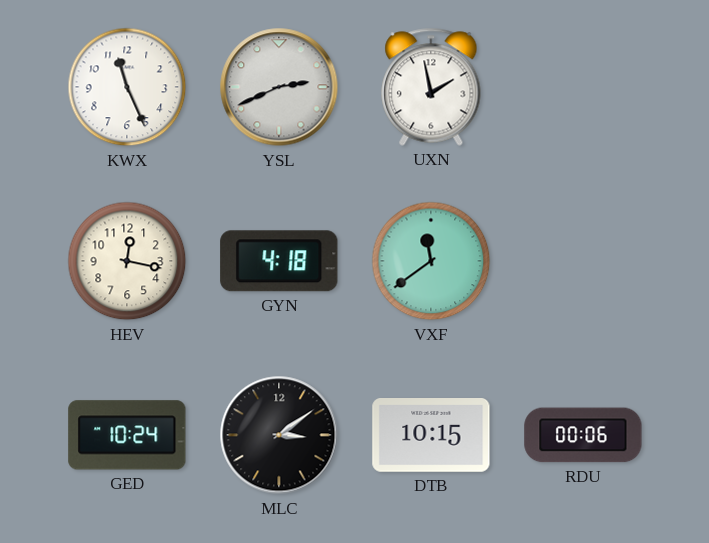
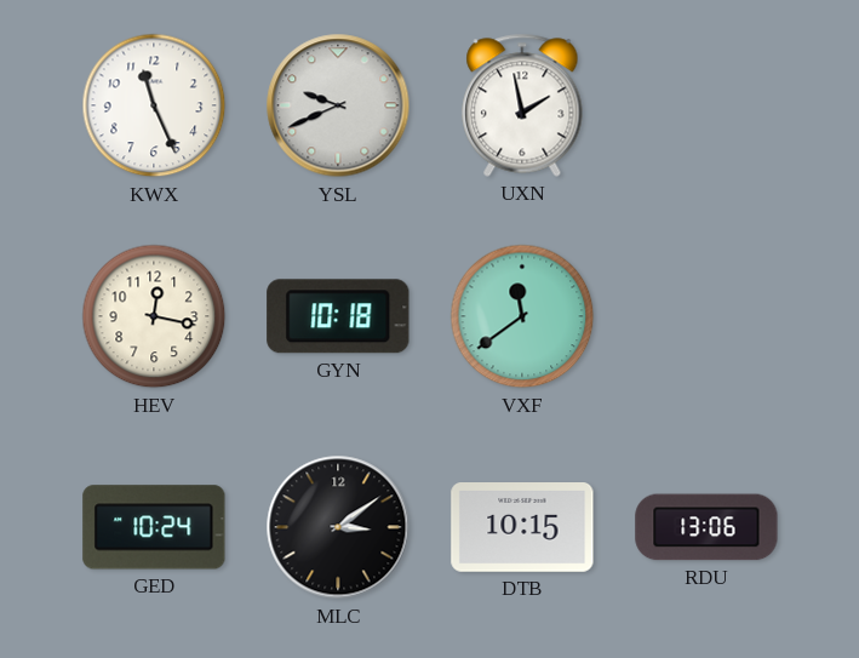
YSL: 2:41 -> 9:41 (338, 105)
GYN: 4:18 -> 10:18 (338, 316)
RDU: 00:06 -> 13:06 (706, 527)
